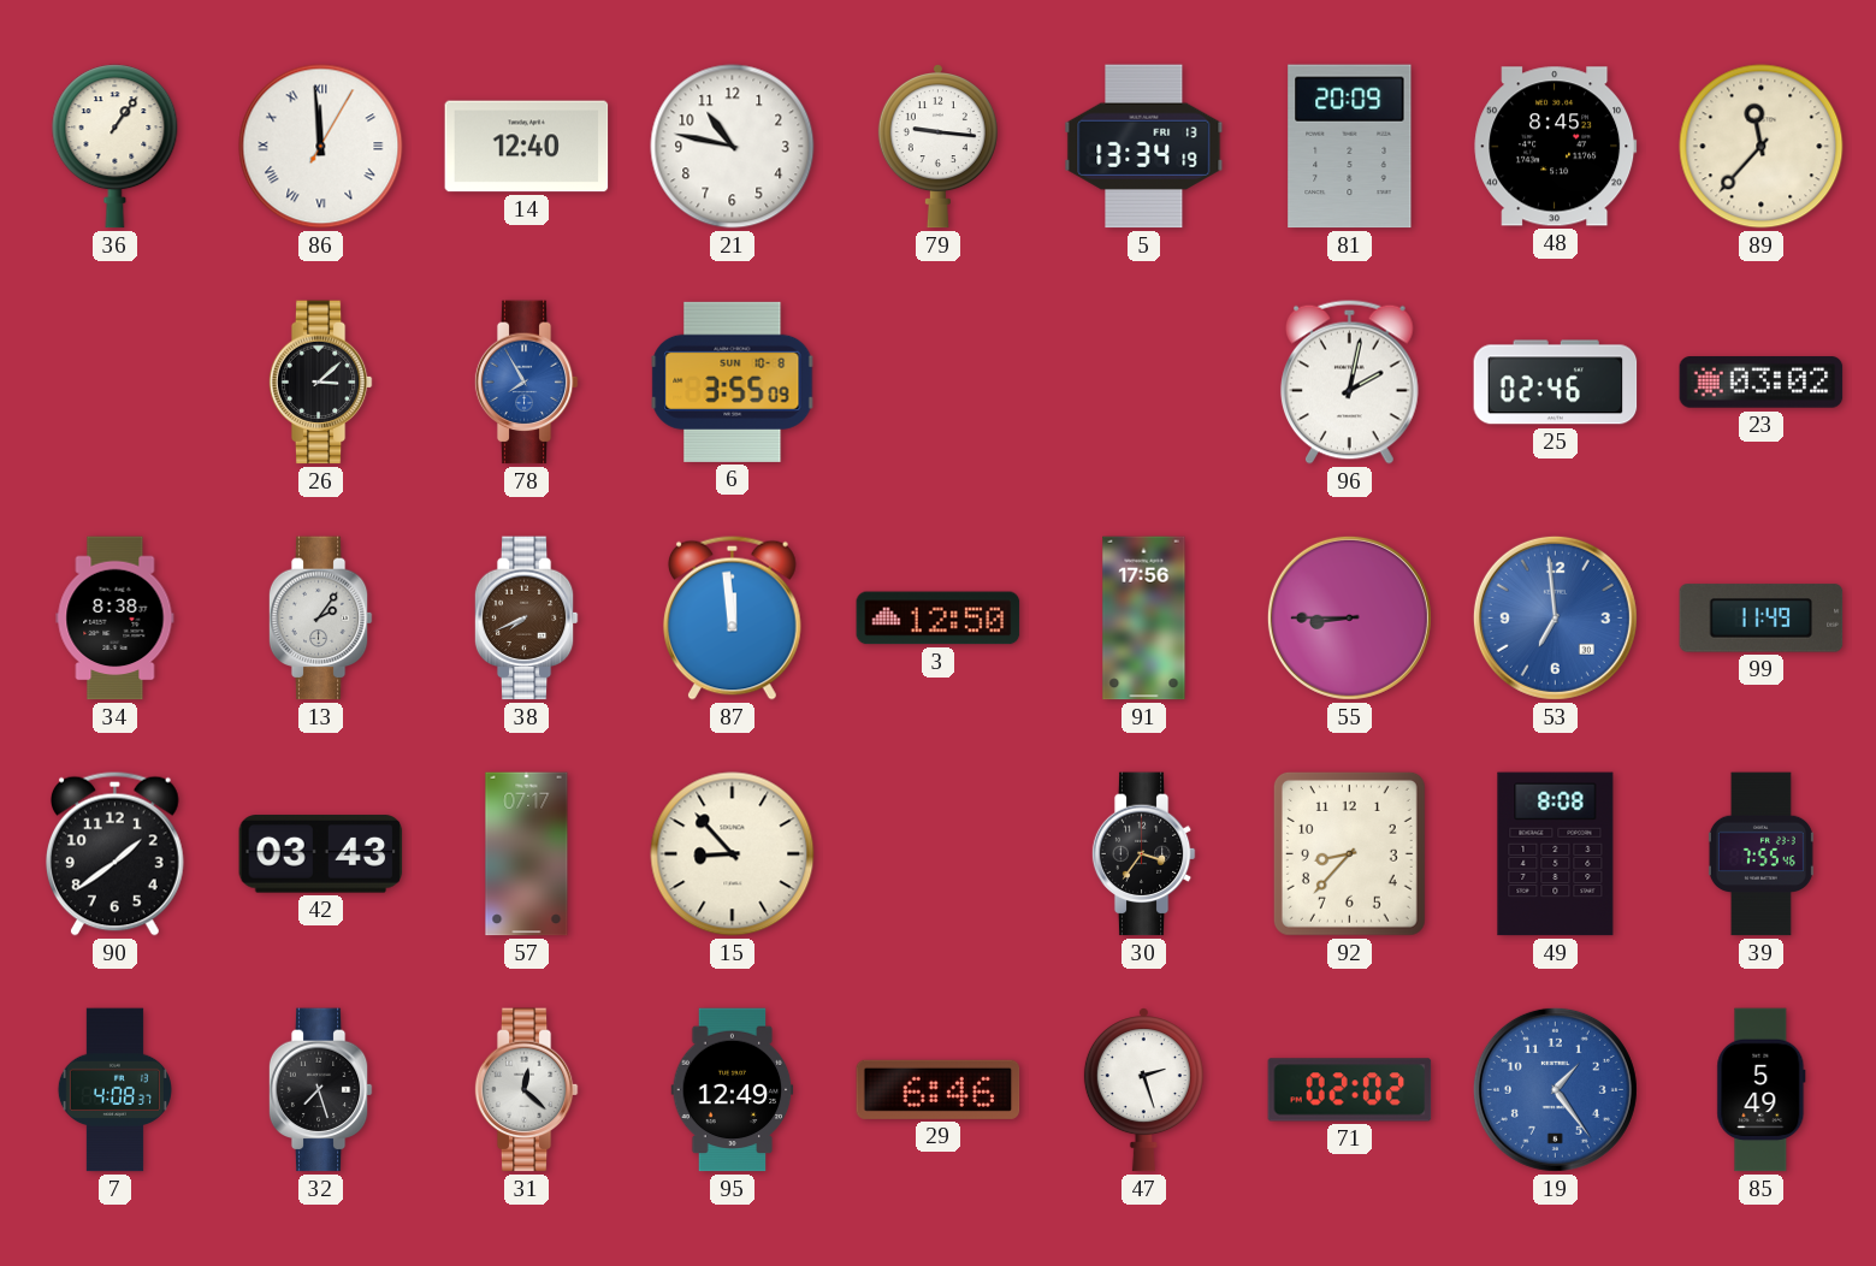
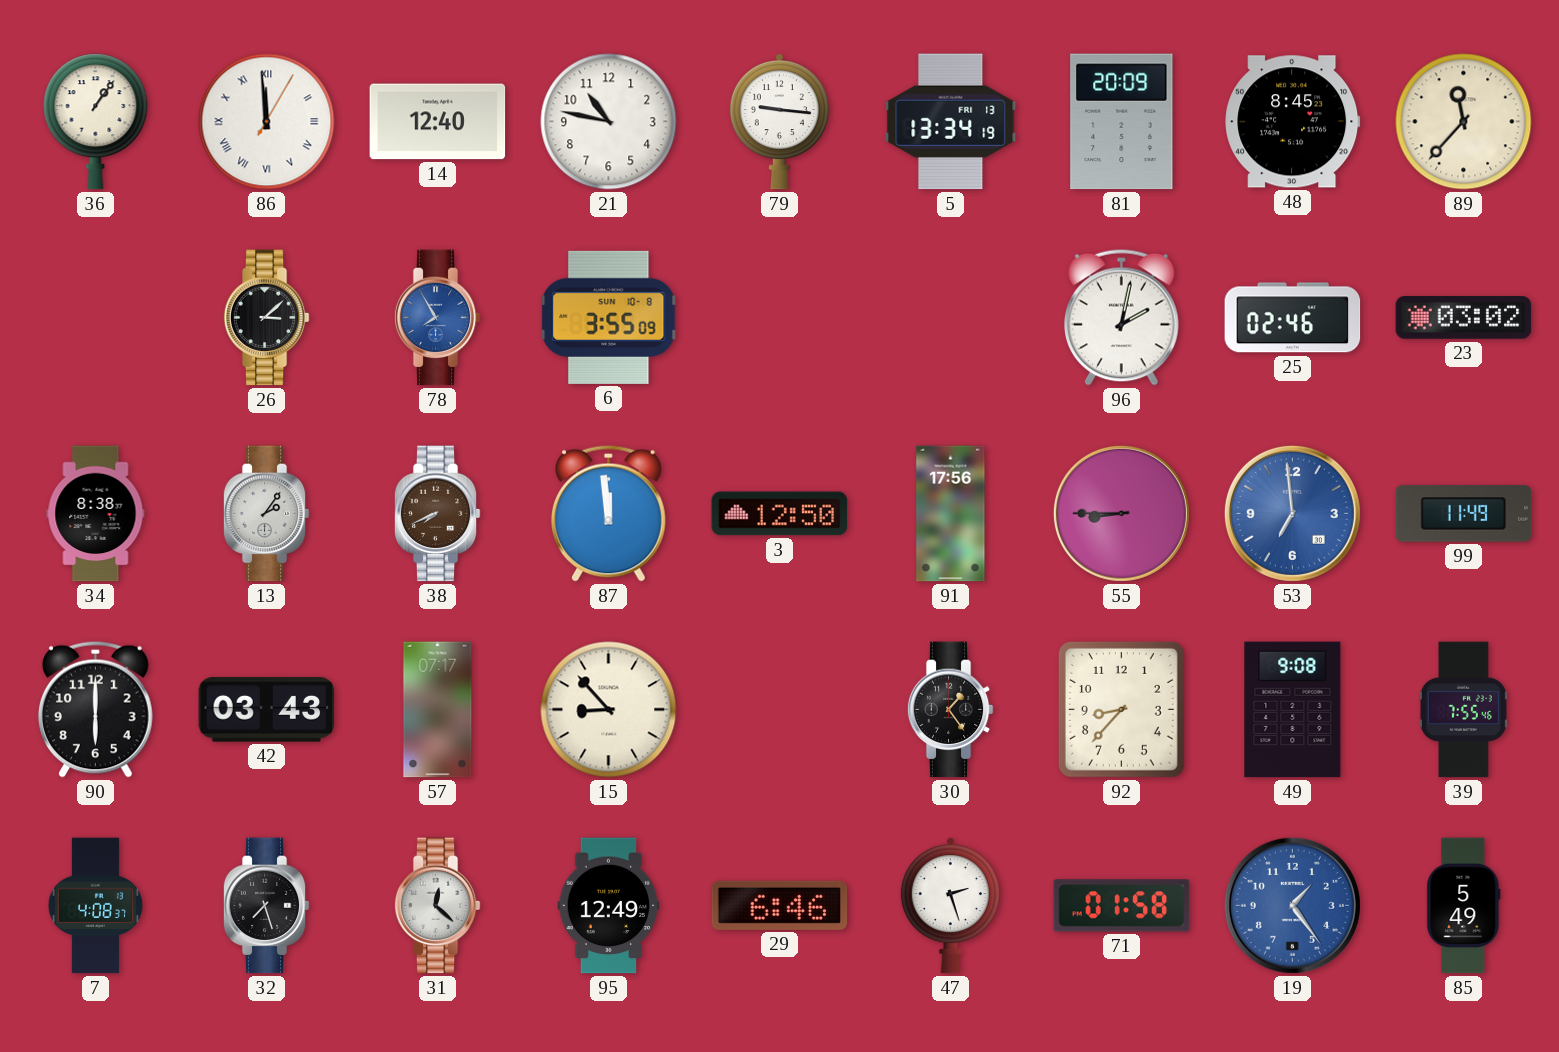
90: 1:39 -> 6:00 (96, 709)
30: 3:36 -> 1:24 (950, 710)
49: 8:08 -> 9:08 (1293, 710)
71: 02:02 -> 01:58 (1122, 906)
